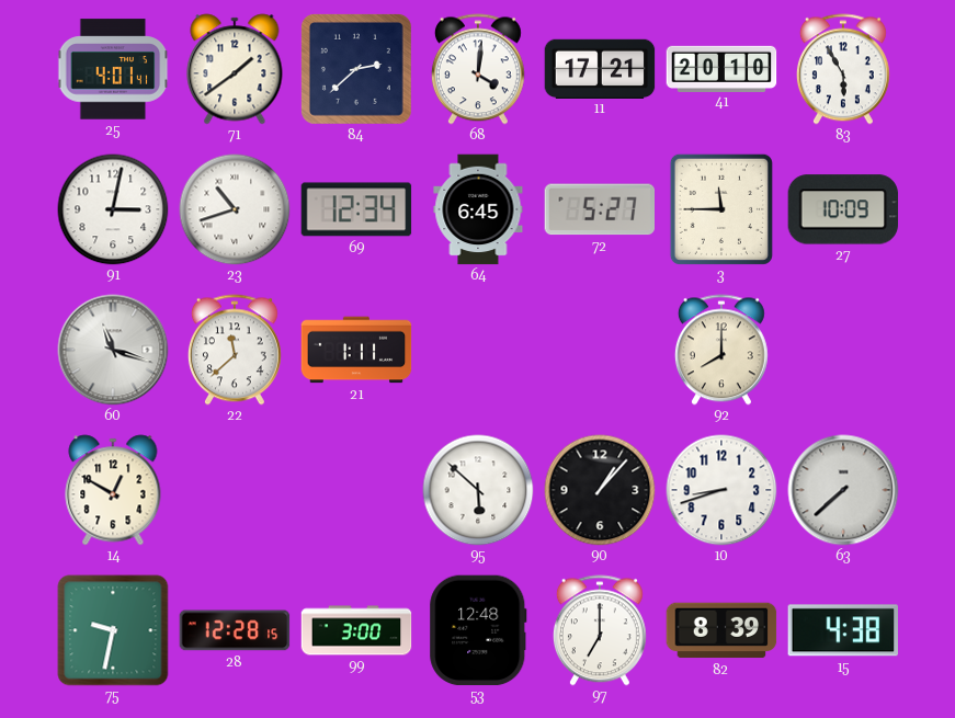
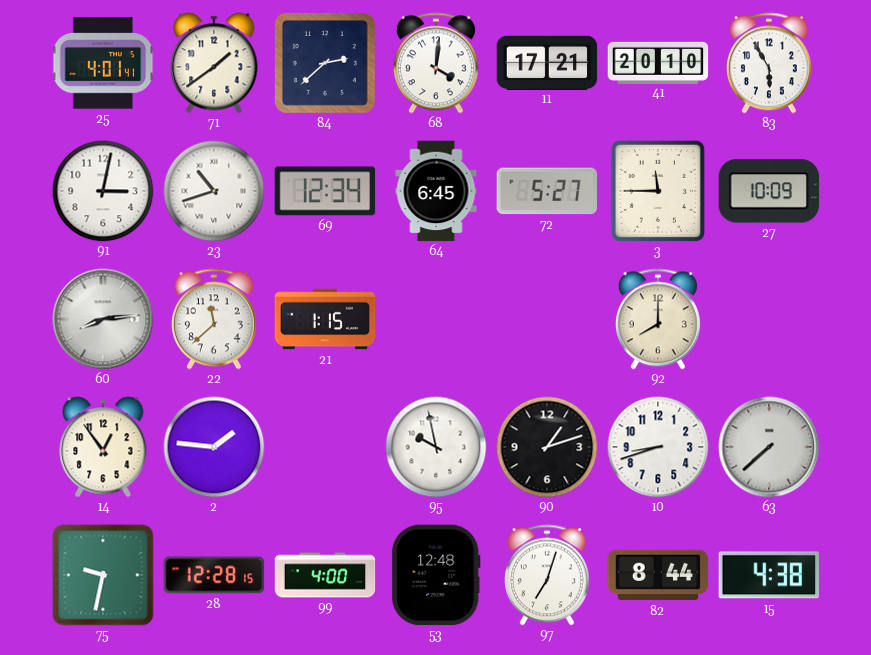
60: 11:18 -> 8:14 (103, 319)
21: 1:11 -> 1:15 (325, 319)
14: 12:50 -> 12:54 (103, 447)
2: none -> 1:46 (214, 447)
95: 5:52 -> 9:58 (436, 447)
90: 1:07 -> 1:12 (547, 447)
99: 3:00 -> 4:00 (325, 575)
97: 7:00 -> 7:03 (547, 575)
82: 8:39 -> 8:44 (658, 575)
